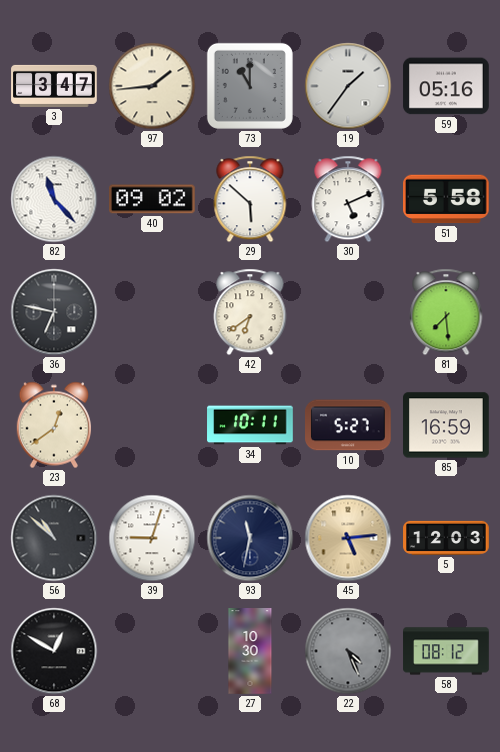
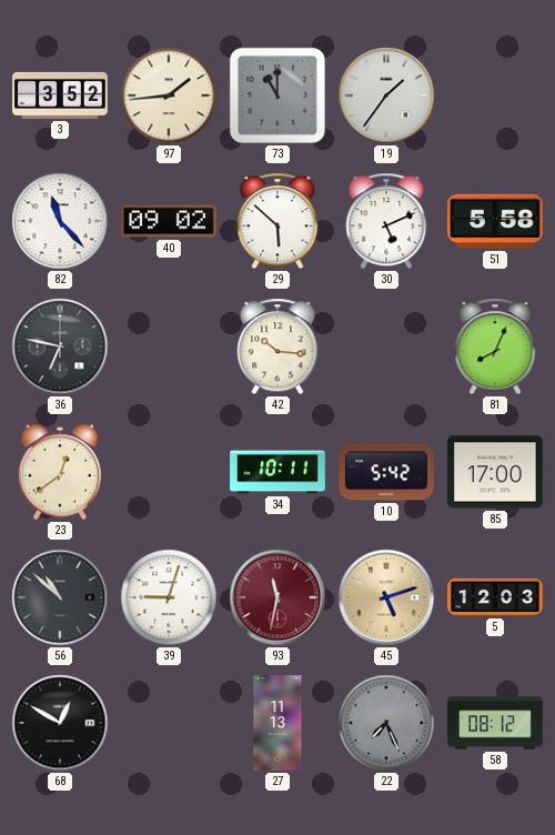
3: 3:47 -> 3:52 (60, 95)
59: 05:16 -> none (446, 86)
42: 6:39 -> 10:16 (277, 346)
81: 7:29 -> 8:04 (495, 346)
10: 5:27 -> 5:42 (386, 472)
85: 16:59 -> 17:00 (496, 472)
93 dial: navy -> burgundy (277, 597)
45: 5:14 -> 5:12 (386, 597)
27: 10:30 -> 11:13 (277, 723)
22: 4:26 -> 7:26 (386, 723)
